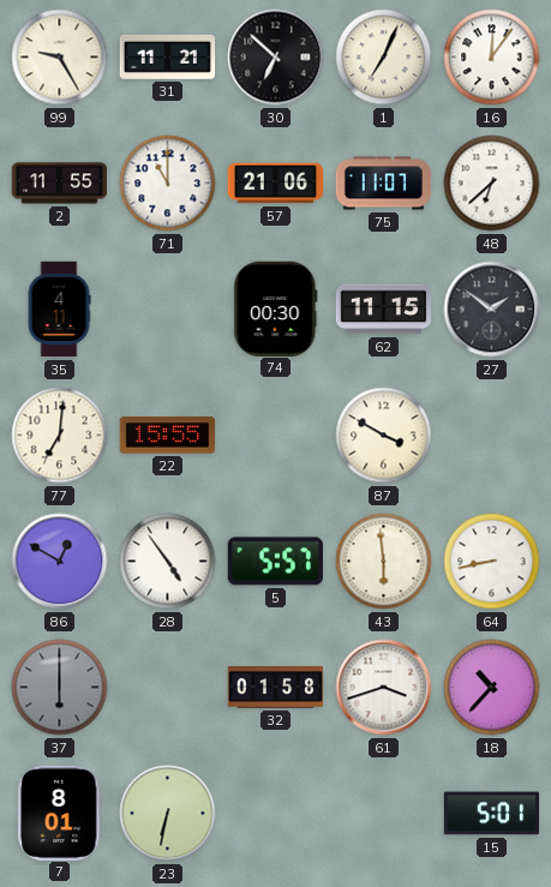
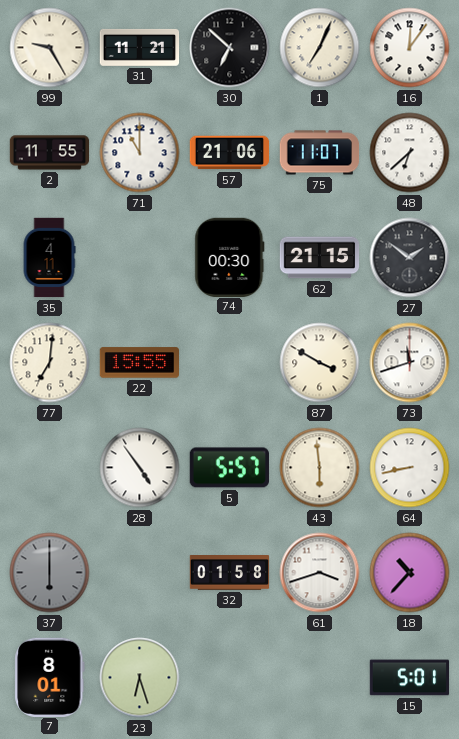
62: 11:15 -> 21:15 (320, 258)
73: none -> 11:42 (410, 363)
86: 12:50 -> none (60, 562)
23: 6:32 -> 6:27 (140, 678)
